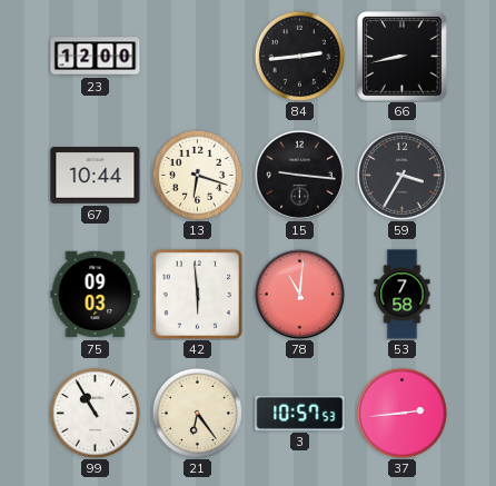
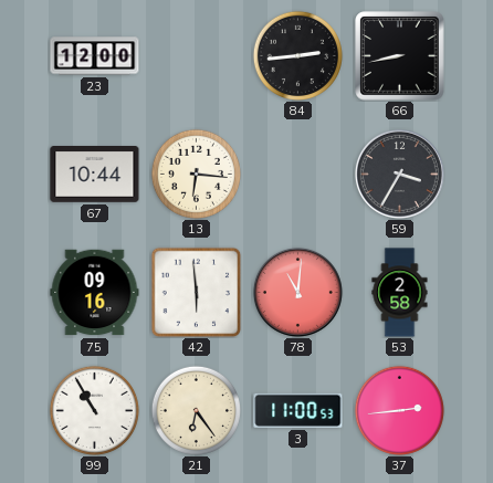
13: 6:18 -> 6:16 (196, 174)
15: 9:16 -> none (299, 175)
75: 09:03 -> 09:16 (95, 293)
53: 7:58 -> 2:58 (400, 293)
3: 10:57 -> 11:00 (298, 410)
